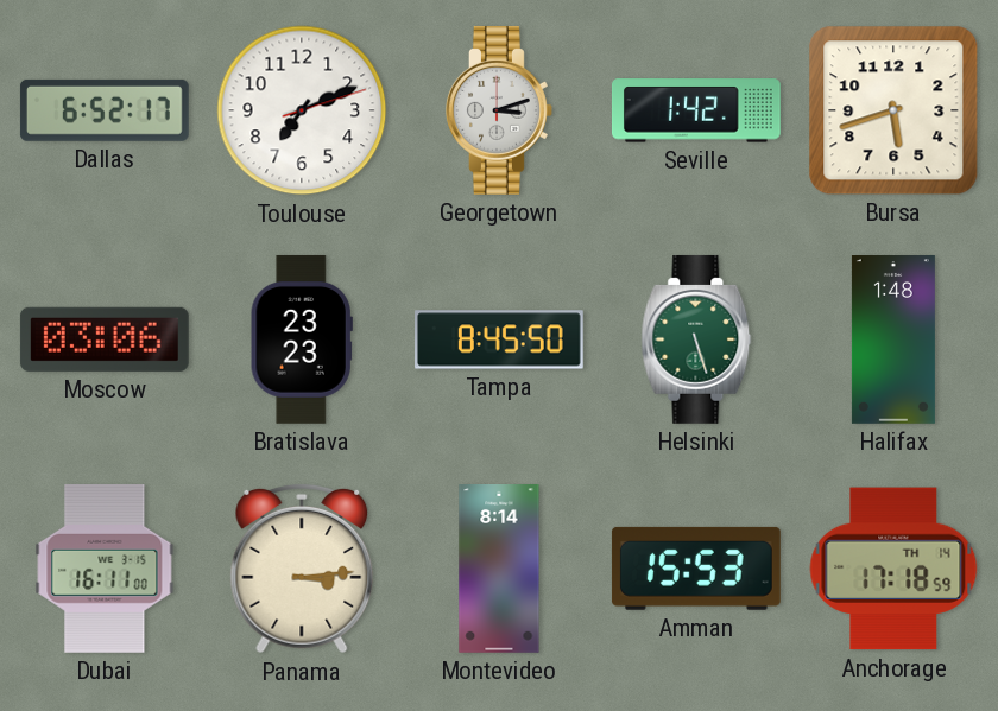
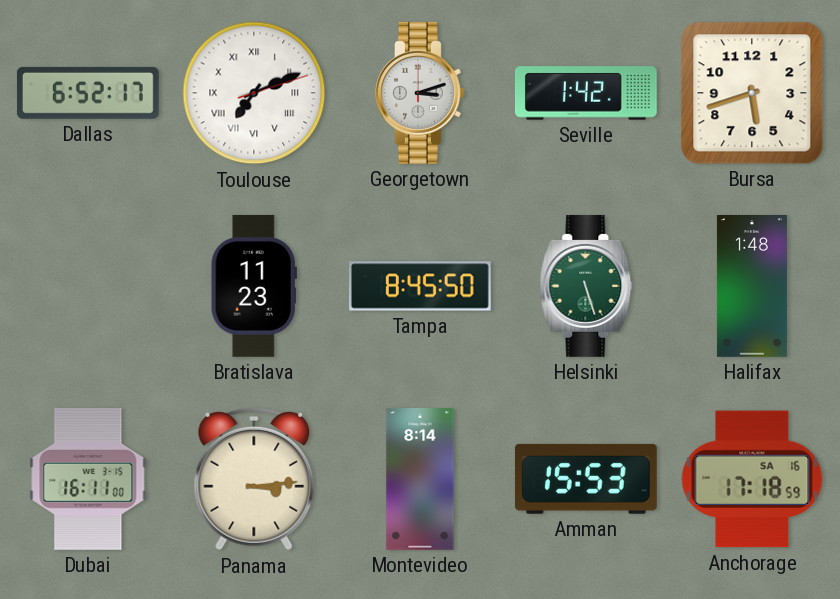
Toulouse numerals: Arabic -> Roman (254, 93)
Moscow: 03:06 -> none (105, 339)
Bratislava: 23:23 -> 11:23 (254, 286)
Anchorage date: TH 14 -> SA 16 (752, 479)
